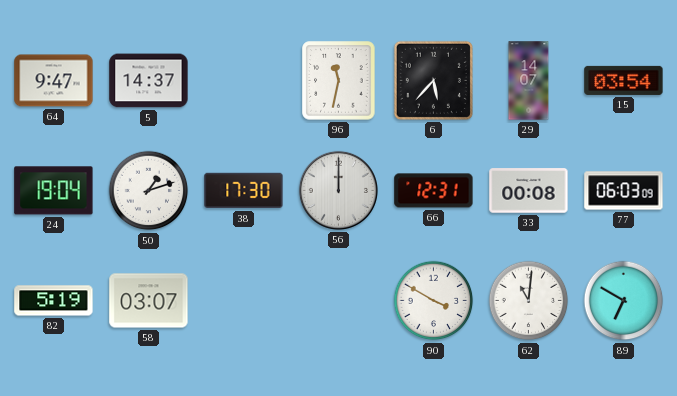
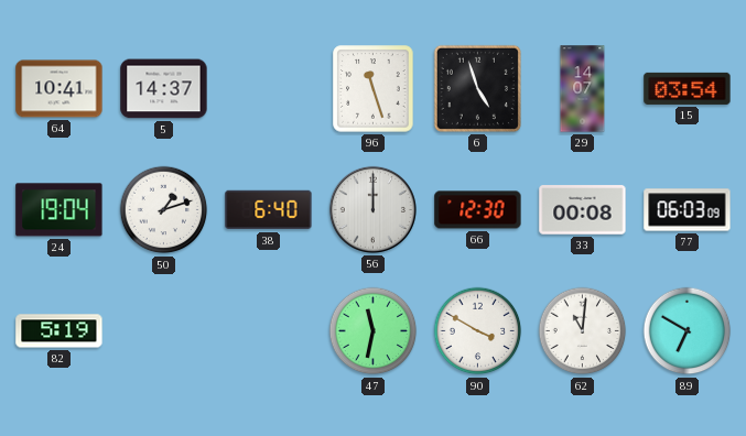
64: 9:47 -> 10:41 (60, 89)
96: 11:32 -> 11:27 (374, 89)
6: 5:37 -> 4:57 (477, 88)
38: 17:30 -> 6:40 (269, 210)
66: 12:31 -> 12:30 (478, 210)
58: 03:07 -> none (149, 301)
47: none -> 11:32 (374, 331)
